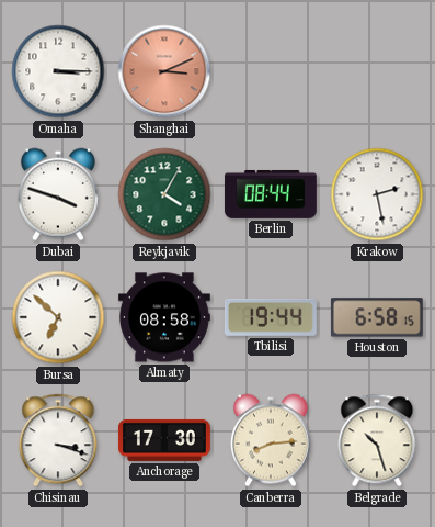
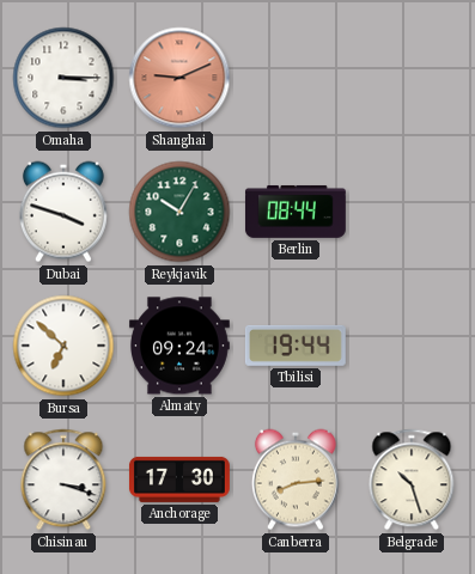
Shanghai: 3:11 -> 9:11 (179, 78)
Reykjavik: 4:05 -> 10:05 (179, 212)
Krakow: 2:28 -> none (377, 194)
Almaty: 08:58 -> 09:24 (179, 346)
Houston: 6:58 -> none (377, 317)
